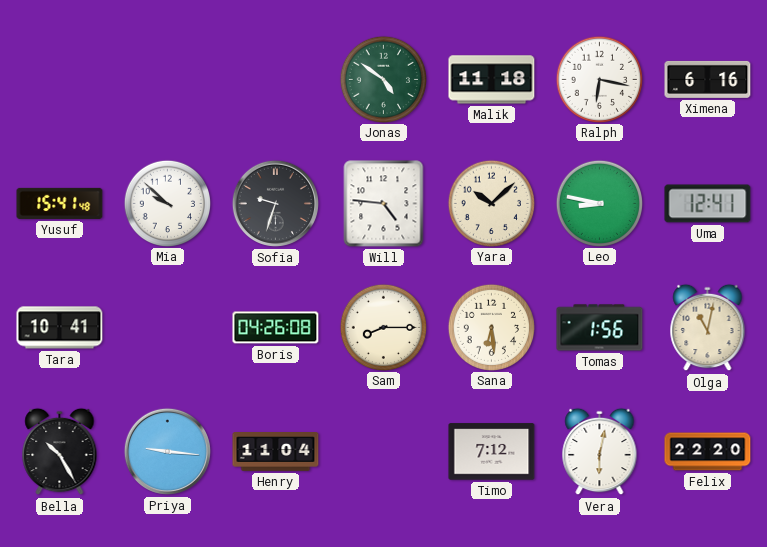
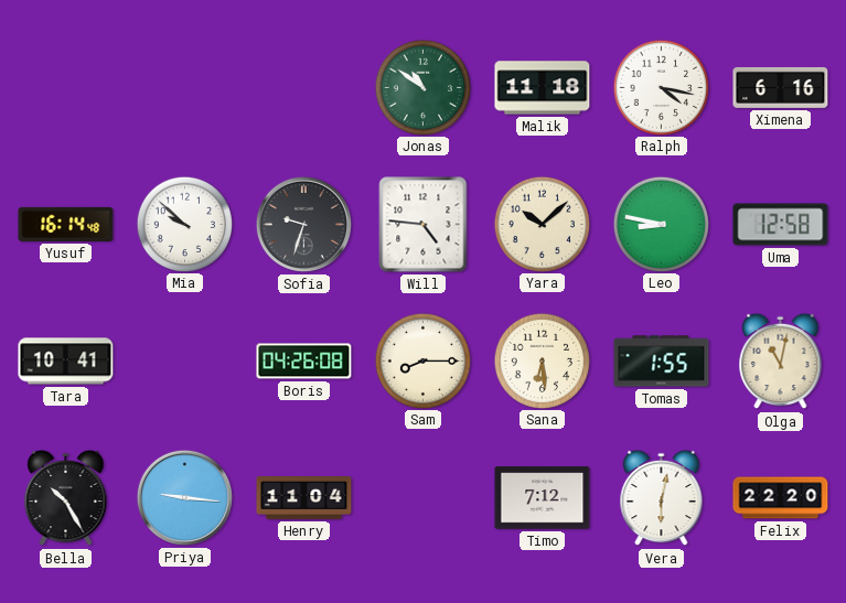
Jonas: 4:51 -> 10:51 (422, 87)
Ralph: 6:17 -> 4:17 (661, 87)
Yusuf: 15:41 -> 16:14 (66, 224)
Uma: 12:41 -> 12:58 (781, 225)
Tomas: 1:56 -> 1:55 (662, 362)
